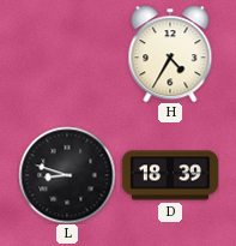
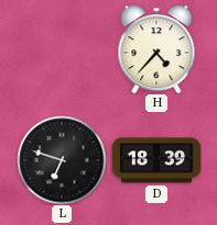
H: 4:35 -> 4:37 (156, 49)
L: 8:48 -> 6:48 (62, 160)
